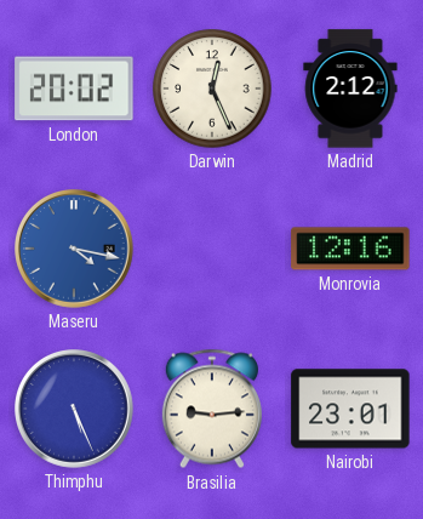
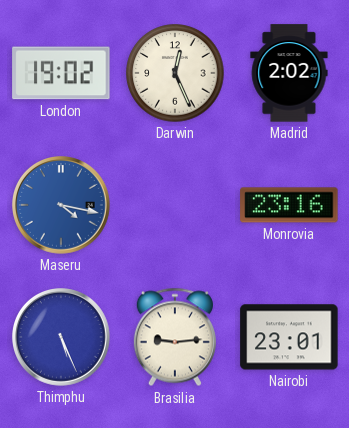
London: 20:02 -> 19:02 (61, 73)
Madrid: 2:12 -> 2:02 (289, 73)
Monrovia: 12:16 -> 23:16 (289, 205)
